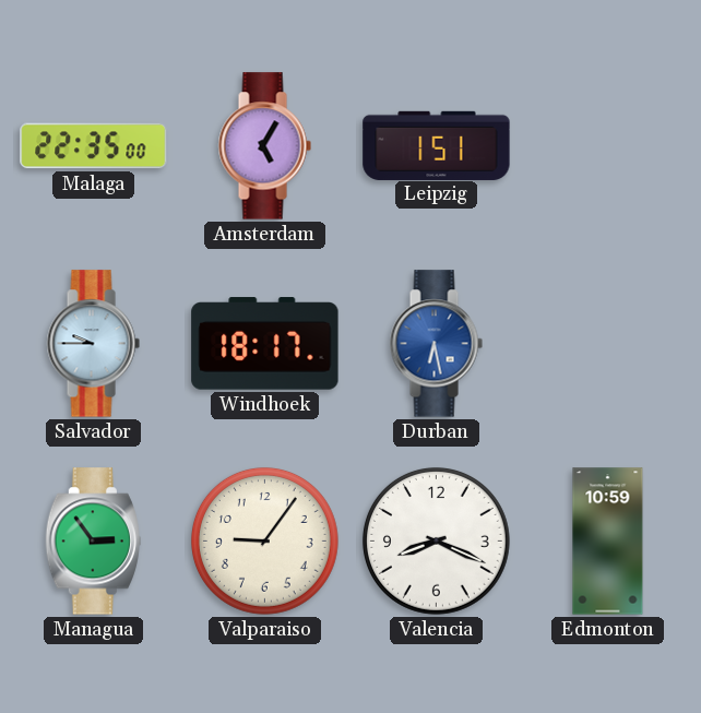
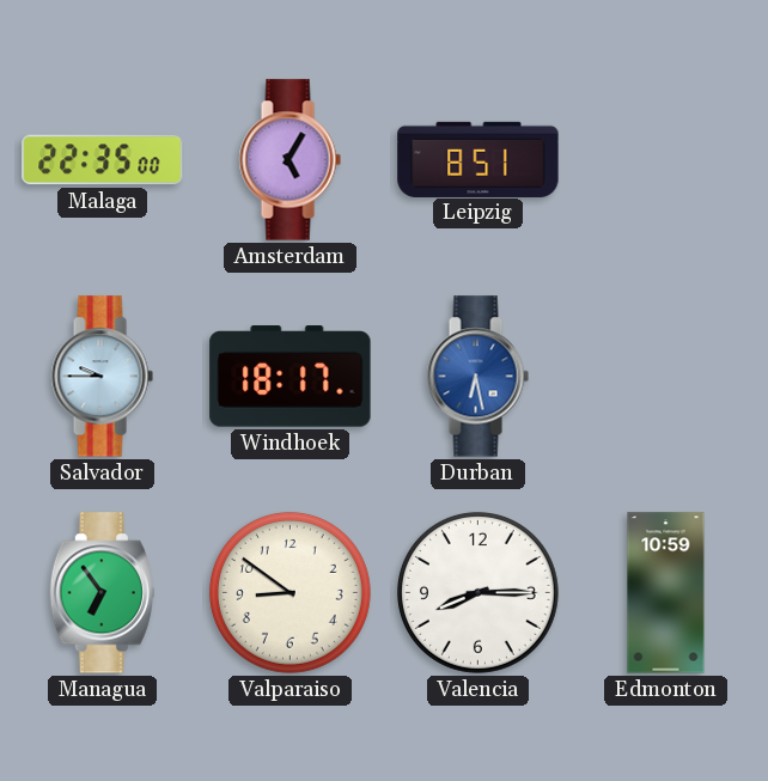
Leipzig: 1:51 -> 8:51 (479, 159)
Managua: 2:54 -> 6:54 (102, 593)
Valparaiso: 9:06 -> 8:51 (289, 592)
Valencia: 8:19 -> 8:15 (477, 592)
